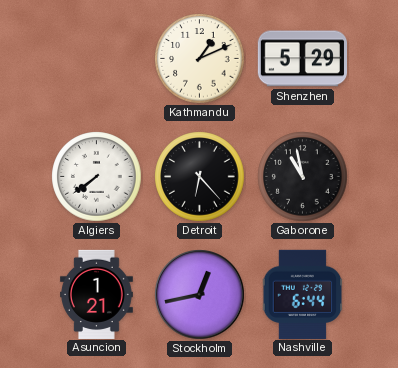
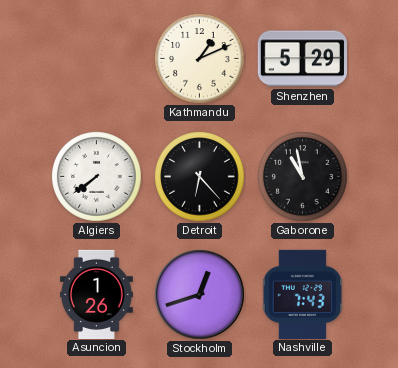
Asuncion: 1:21 -> 1:26 (96, 294)
Stockholm: 12:43 -> 12:42 (200, 295)
Nashville: 6:44 -> 7:43 (303, 294)
